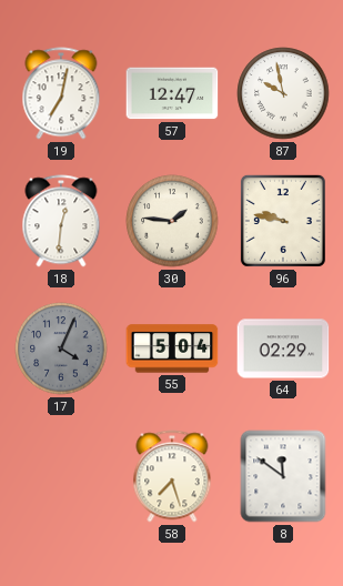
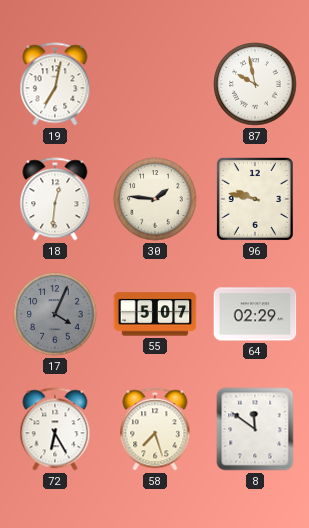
57: 12:47 -> none (172, 93)
55: 5:04 -> 5:07 (155, 314)
72: none -> 6:25 (55, 429)
